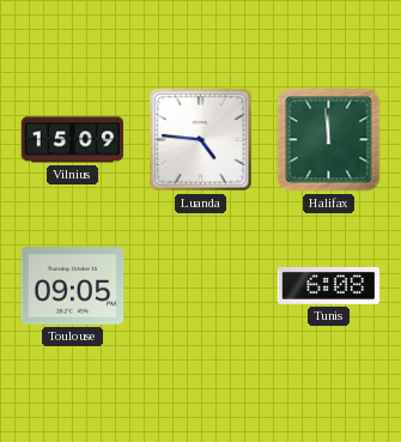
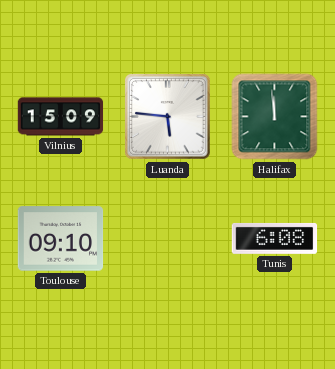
Luanda: 4:46 -> 5:46 (168, 117)
Toulouse: 09:05 -> 09:10 (61, 239)
